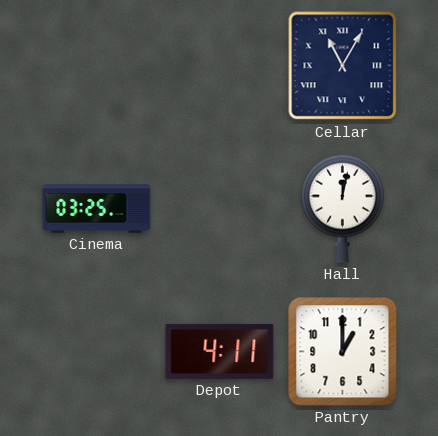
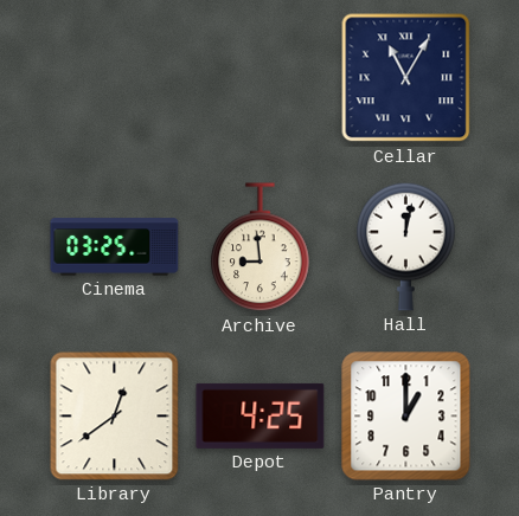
Archive: none -> 8:59 (261, 247)
Library: none -> 12:39 (115, 417)
Depot: 4:11 -> 4:25 (261, 415)
